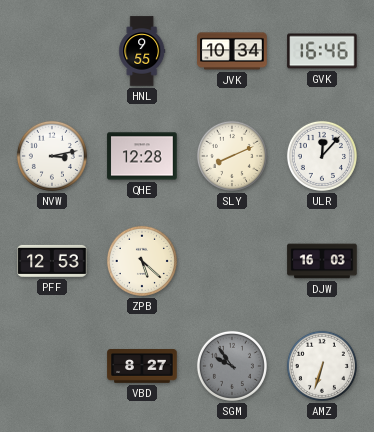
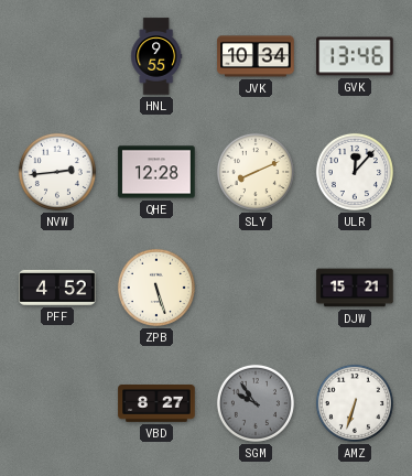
GVK: 16:46 -> 13:46 (355, 56)
NVW: 3:13 -> 2:44 (57, 172)
PFF: 12:53 -> 4:52 (57, 288)
ZPB: 5:22 -> 5:27 (156, 288)
DJW: 16:03 -> 15:21 (355, 288)
